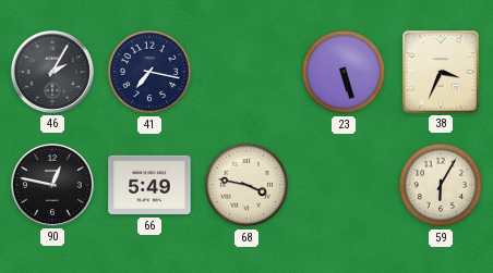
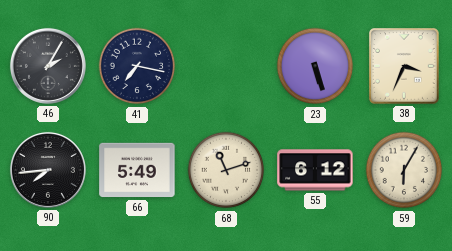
90: 12:47 -> 7:44 (48, 170)
68: 3:47 -> 11:12 (226, 170)
55: none -> 6:12 (315, 170)
